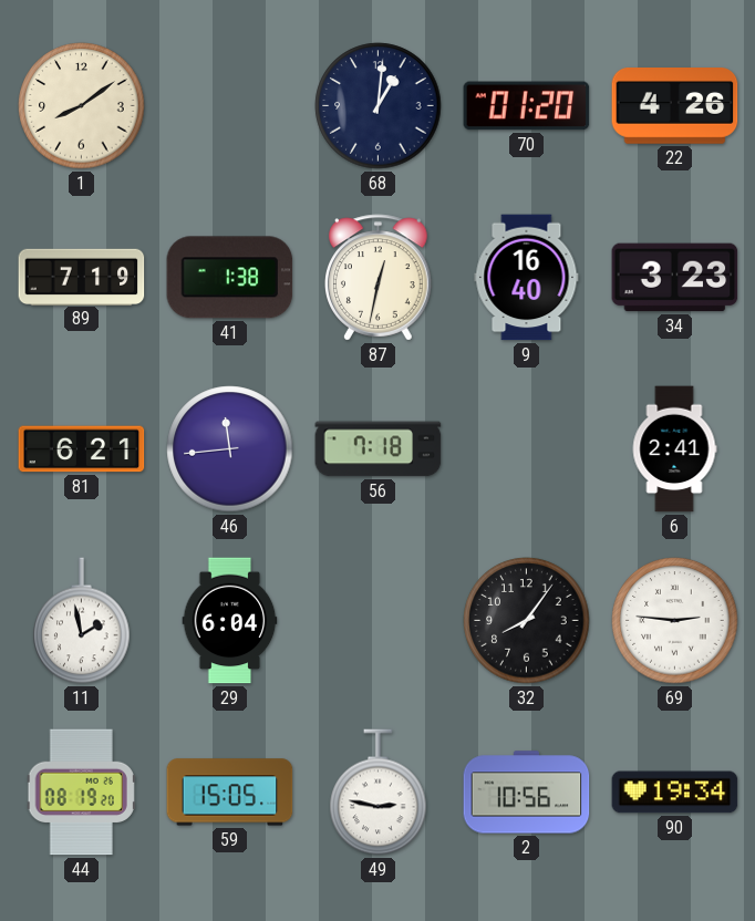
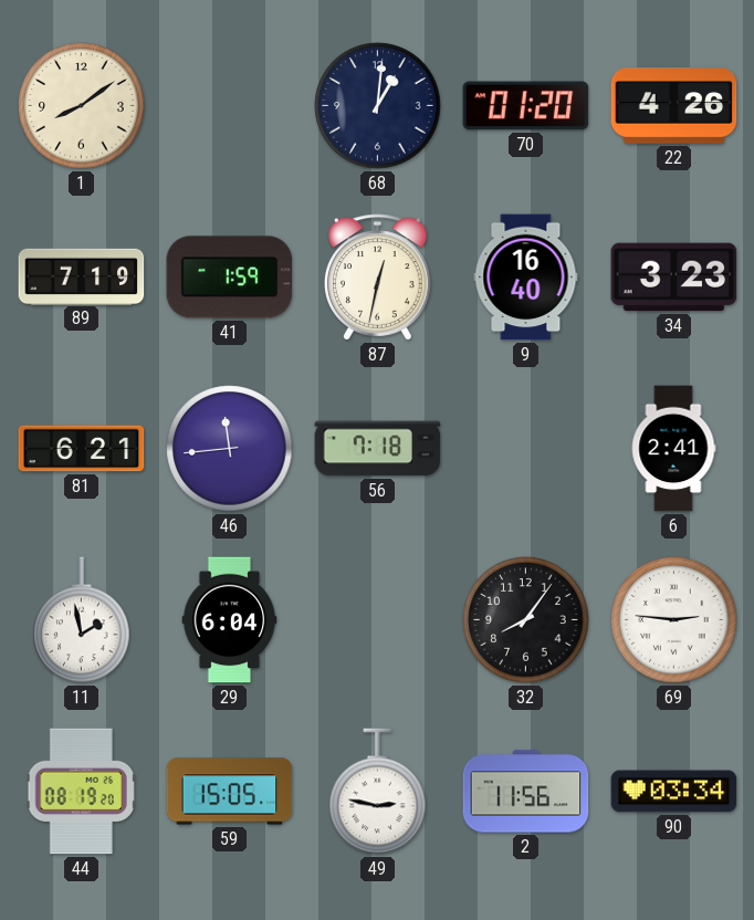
41: 1:38 -> 1:59 (230, 278)
2: 10:56 -> 11:56 (526, 792)
90: 19:34 -> 03:34 (674, 792)
